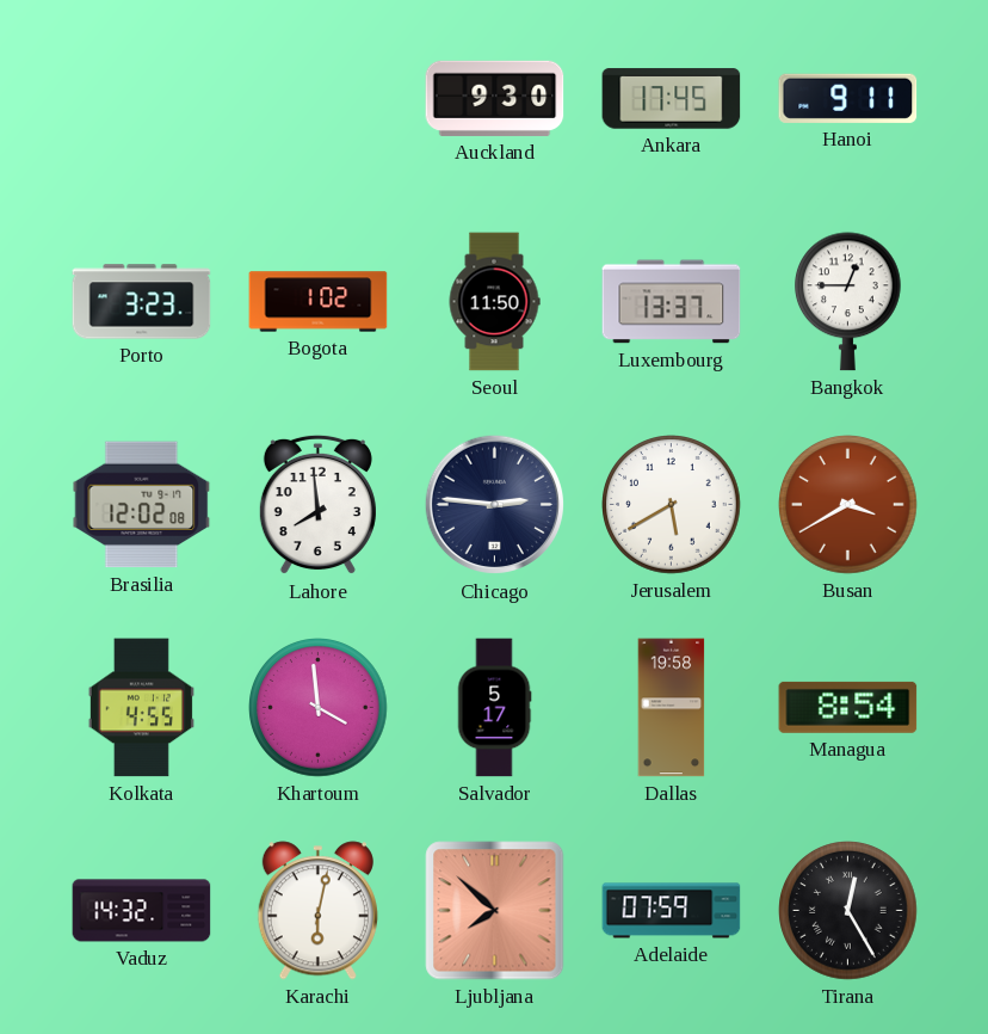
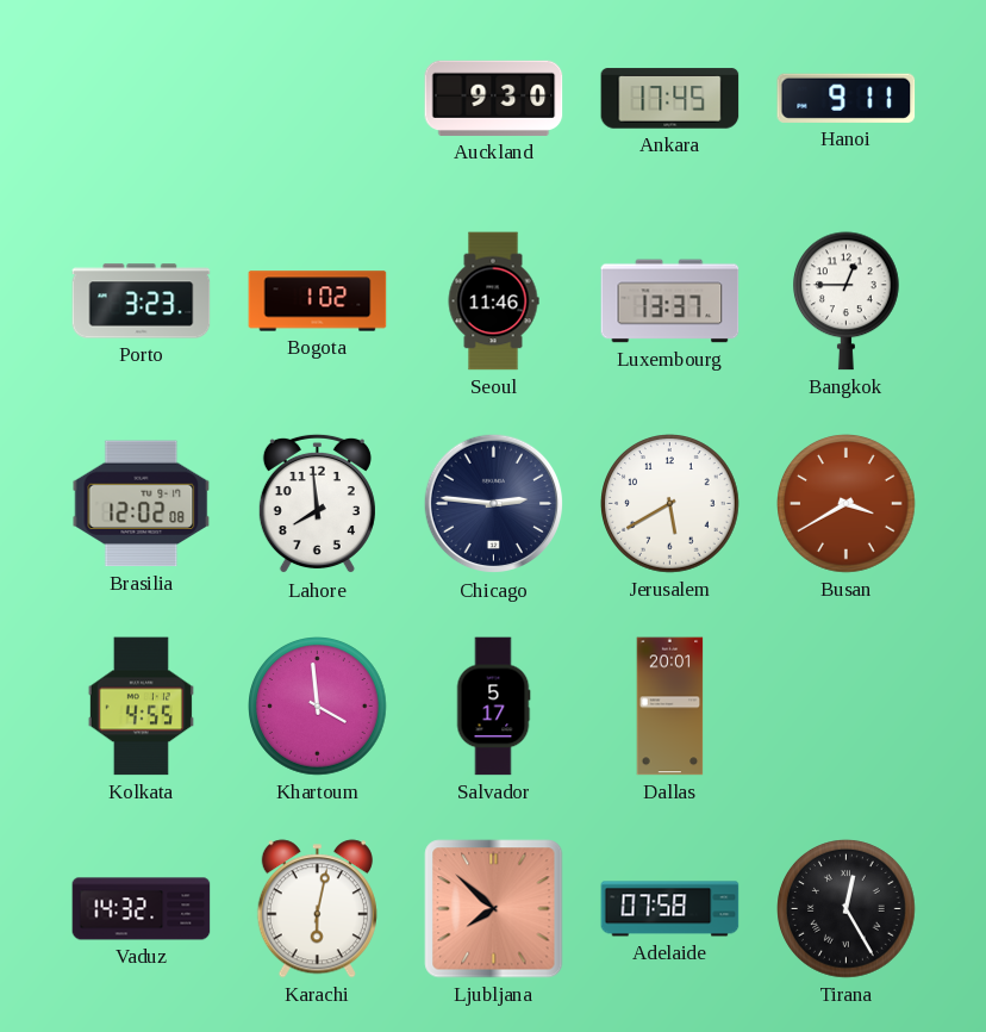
Seoul: 11:50 -> 11:46 (493, 301)
Dallas: 19:58 -> 20:01 (670, 707)
Managua: 8:54 -> none (848, 707)
Adelaide: 07:59 -> 07:58 (670, 909)
